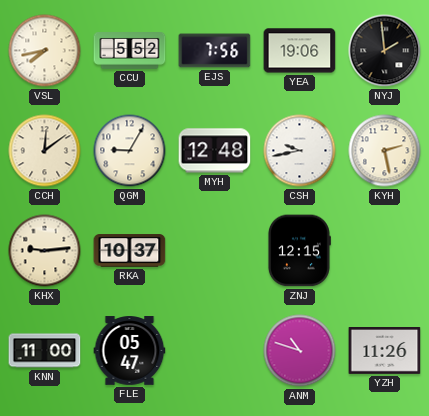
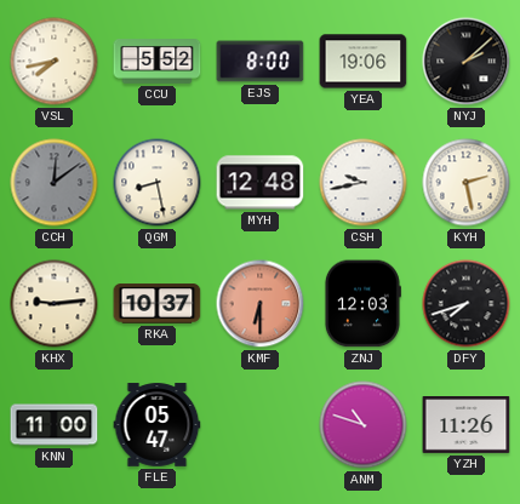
EJS: 7:56 -> 8:00 (261, 62)
NYJ: 1:59 -> 2:08 (467, 62)
CCH dial: cream -> grey (55, 183)
QGM: 9:05 -> 8:28 (158, 183)
KMF: none -> 6:30 (261, 304)
ZNJ: 12:15 -> 12:03 (362, 304)
DFY: none -> 7:42 (467, 304)
